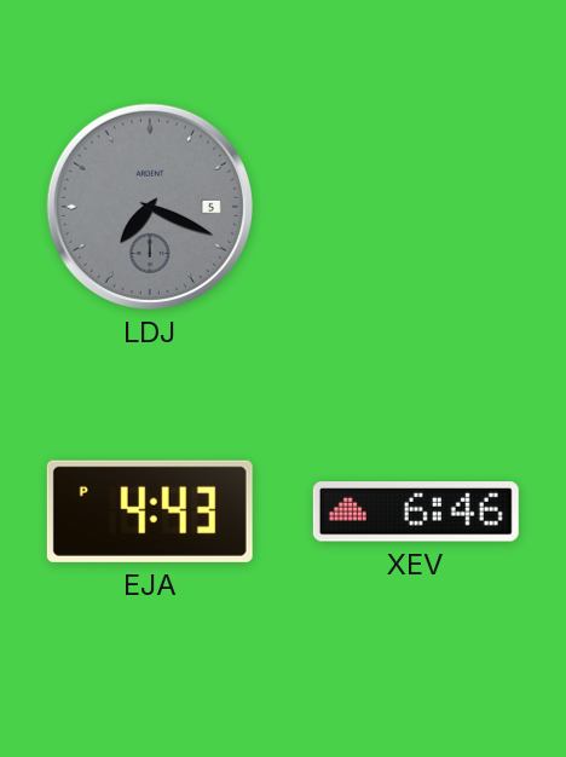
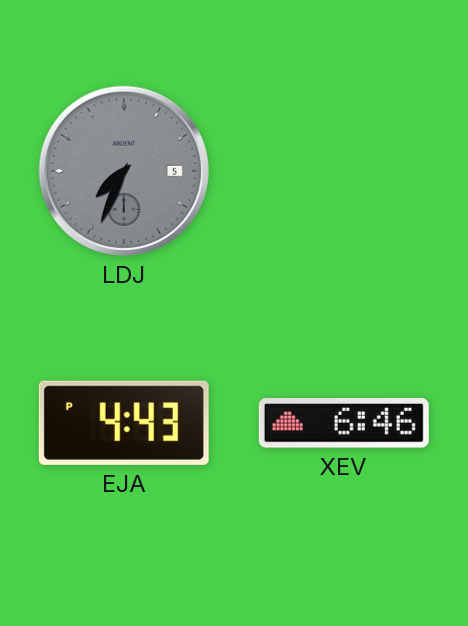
LDJ: 7:19 -> 7:34 (124, 171)
